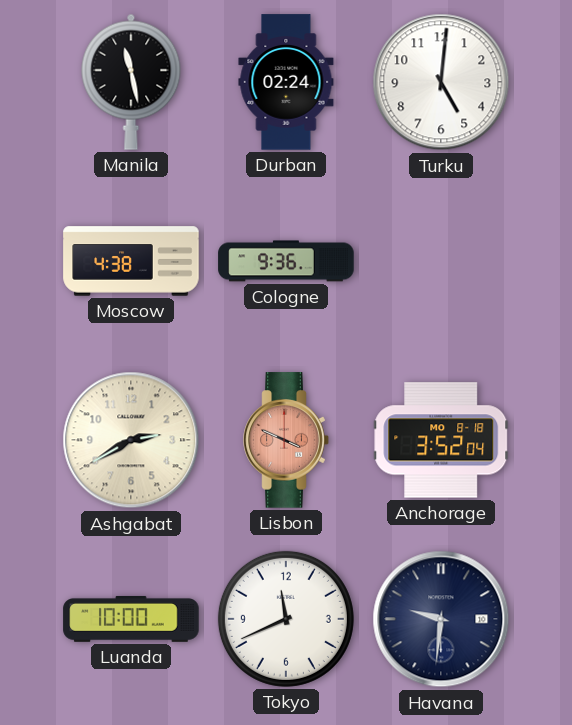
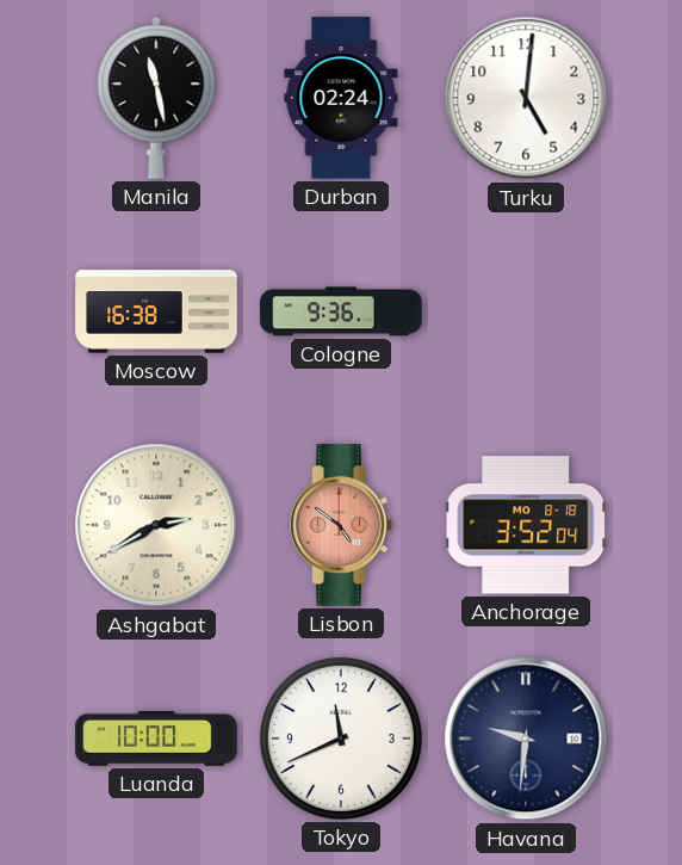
Moscow: 4:38 -> 16:38 (156, 311)
Lisbon: 3:49 -> 4:51 (341, 525)
